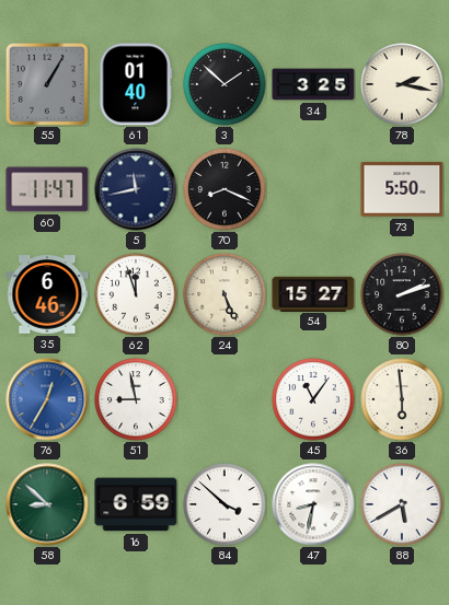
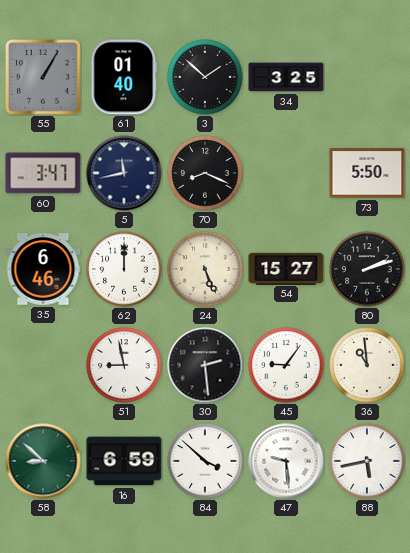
78: 2:17 -> none (402, 84)
60: 11:47 -> 3:47 (43, 173)
62: 11:57 -> 12:00 (124, 269)
76: 12:35 -> none (47, 399)
30: none -> 2:29 (205, 365)
45: 11:06 -> 9:06 (286, 365)
36: 5:59 -> 10:59 (367, 365)
47: 8:32 -> 9:29 (286, 461)
88: 5:40 -> 5:43 (367, 461)
